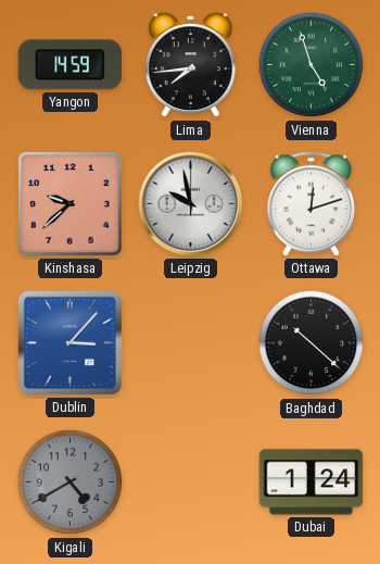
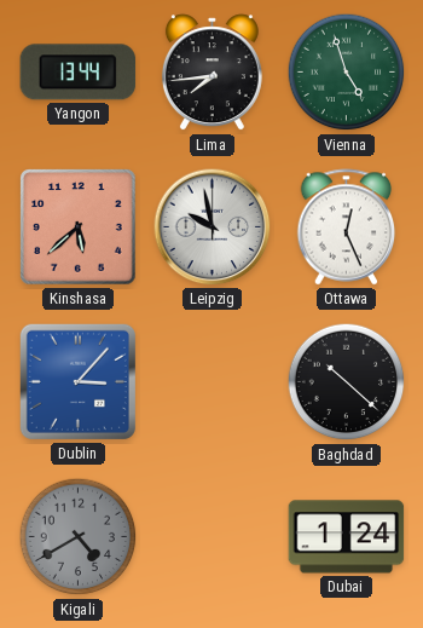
Yangon: 14:59 -> 13:44 (79, 73)
Kinshasa: 9:38 -> 5:38 (79, 227)
Ottawa: 12:12 -> 12:26 (347, 227)
